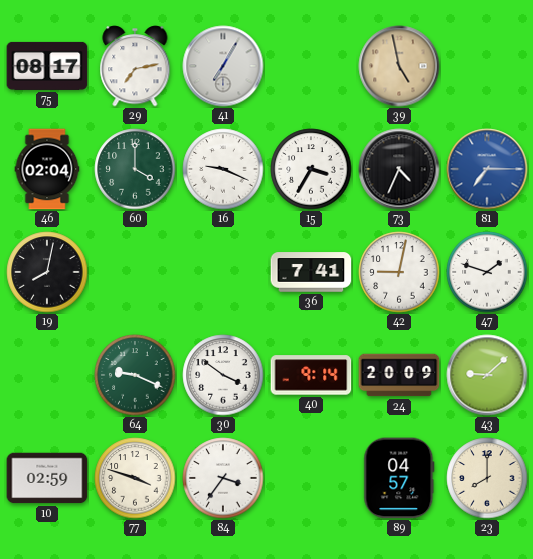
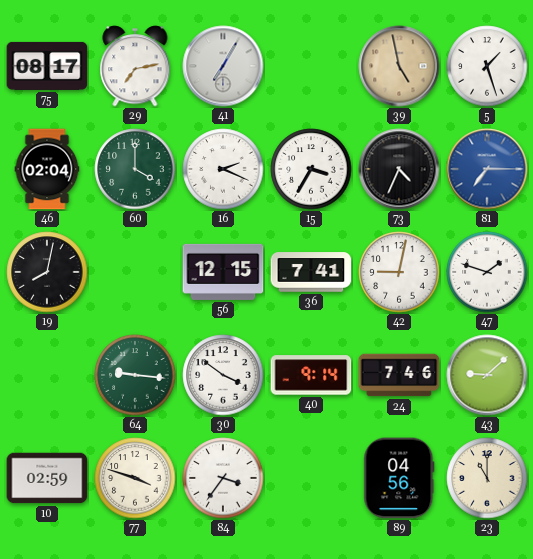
5: none -> 1:27 (487, 66)
16: 9:19 -> 2:19 (223, 169)
56: none -> 12:15 (223, 272)
64: 9:19 -> 9:16 (135, 375)
24: 20:09 -> 7:46 (399, 375)
89: 04:57 -> 04:56 (399, 478)
23: 8:00 -> 11:00 (487, 478)
